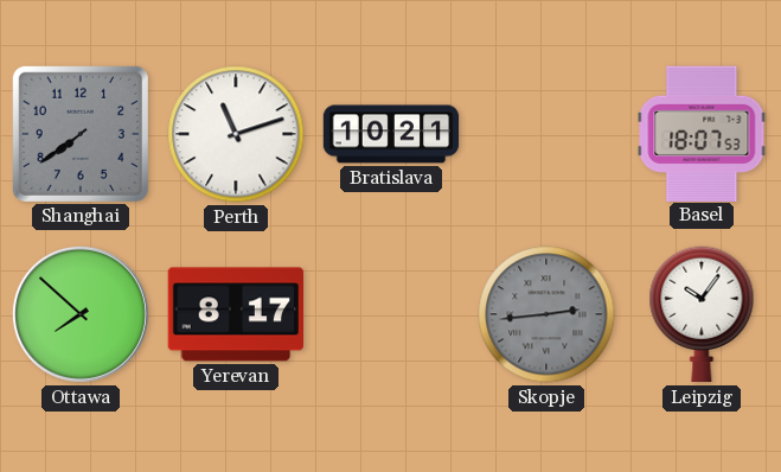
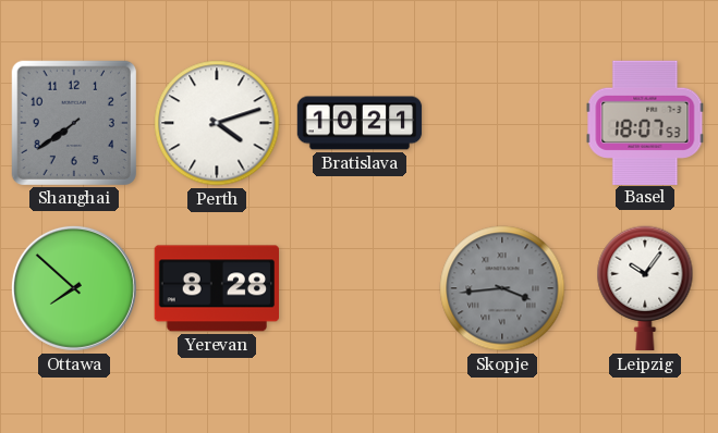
Perth: 11:12 -> 4:12 (217, 123)
Yerevan: 8:17 -> 8:28 (216, 288)
Skopje: 2:44 -> 3:44 (502, 288)
